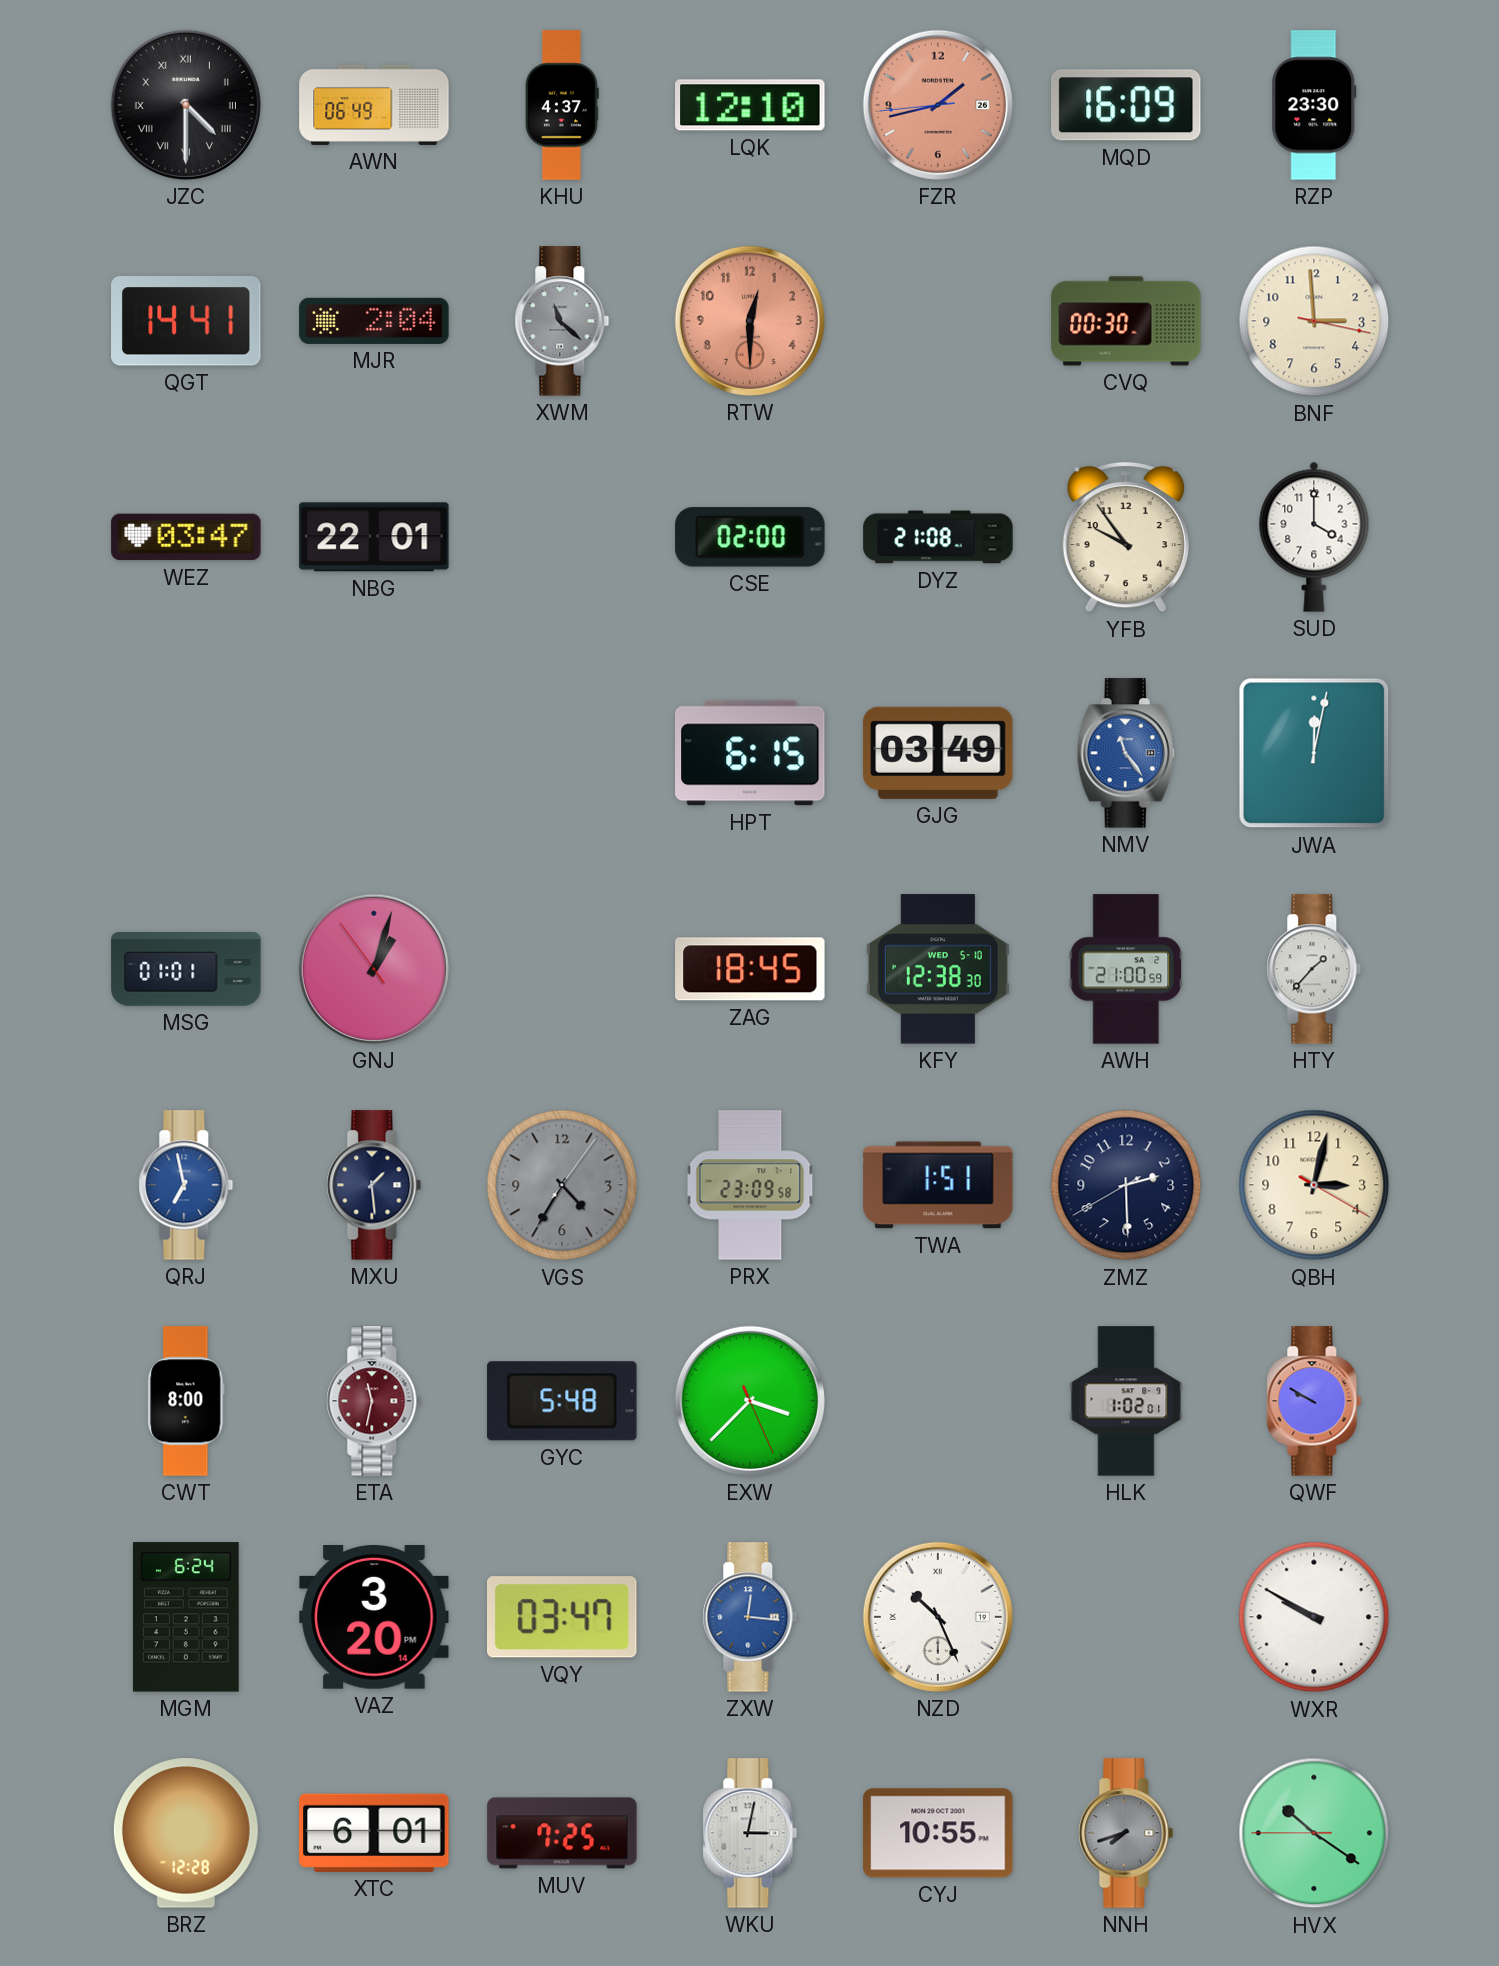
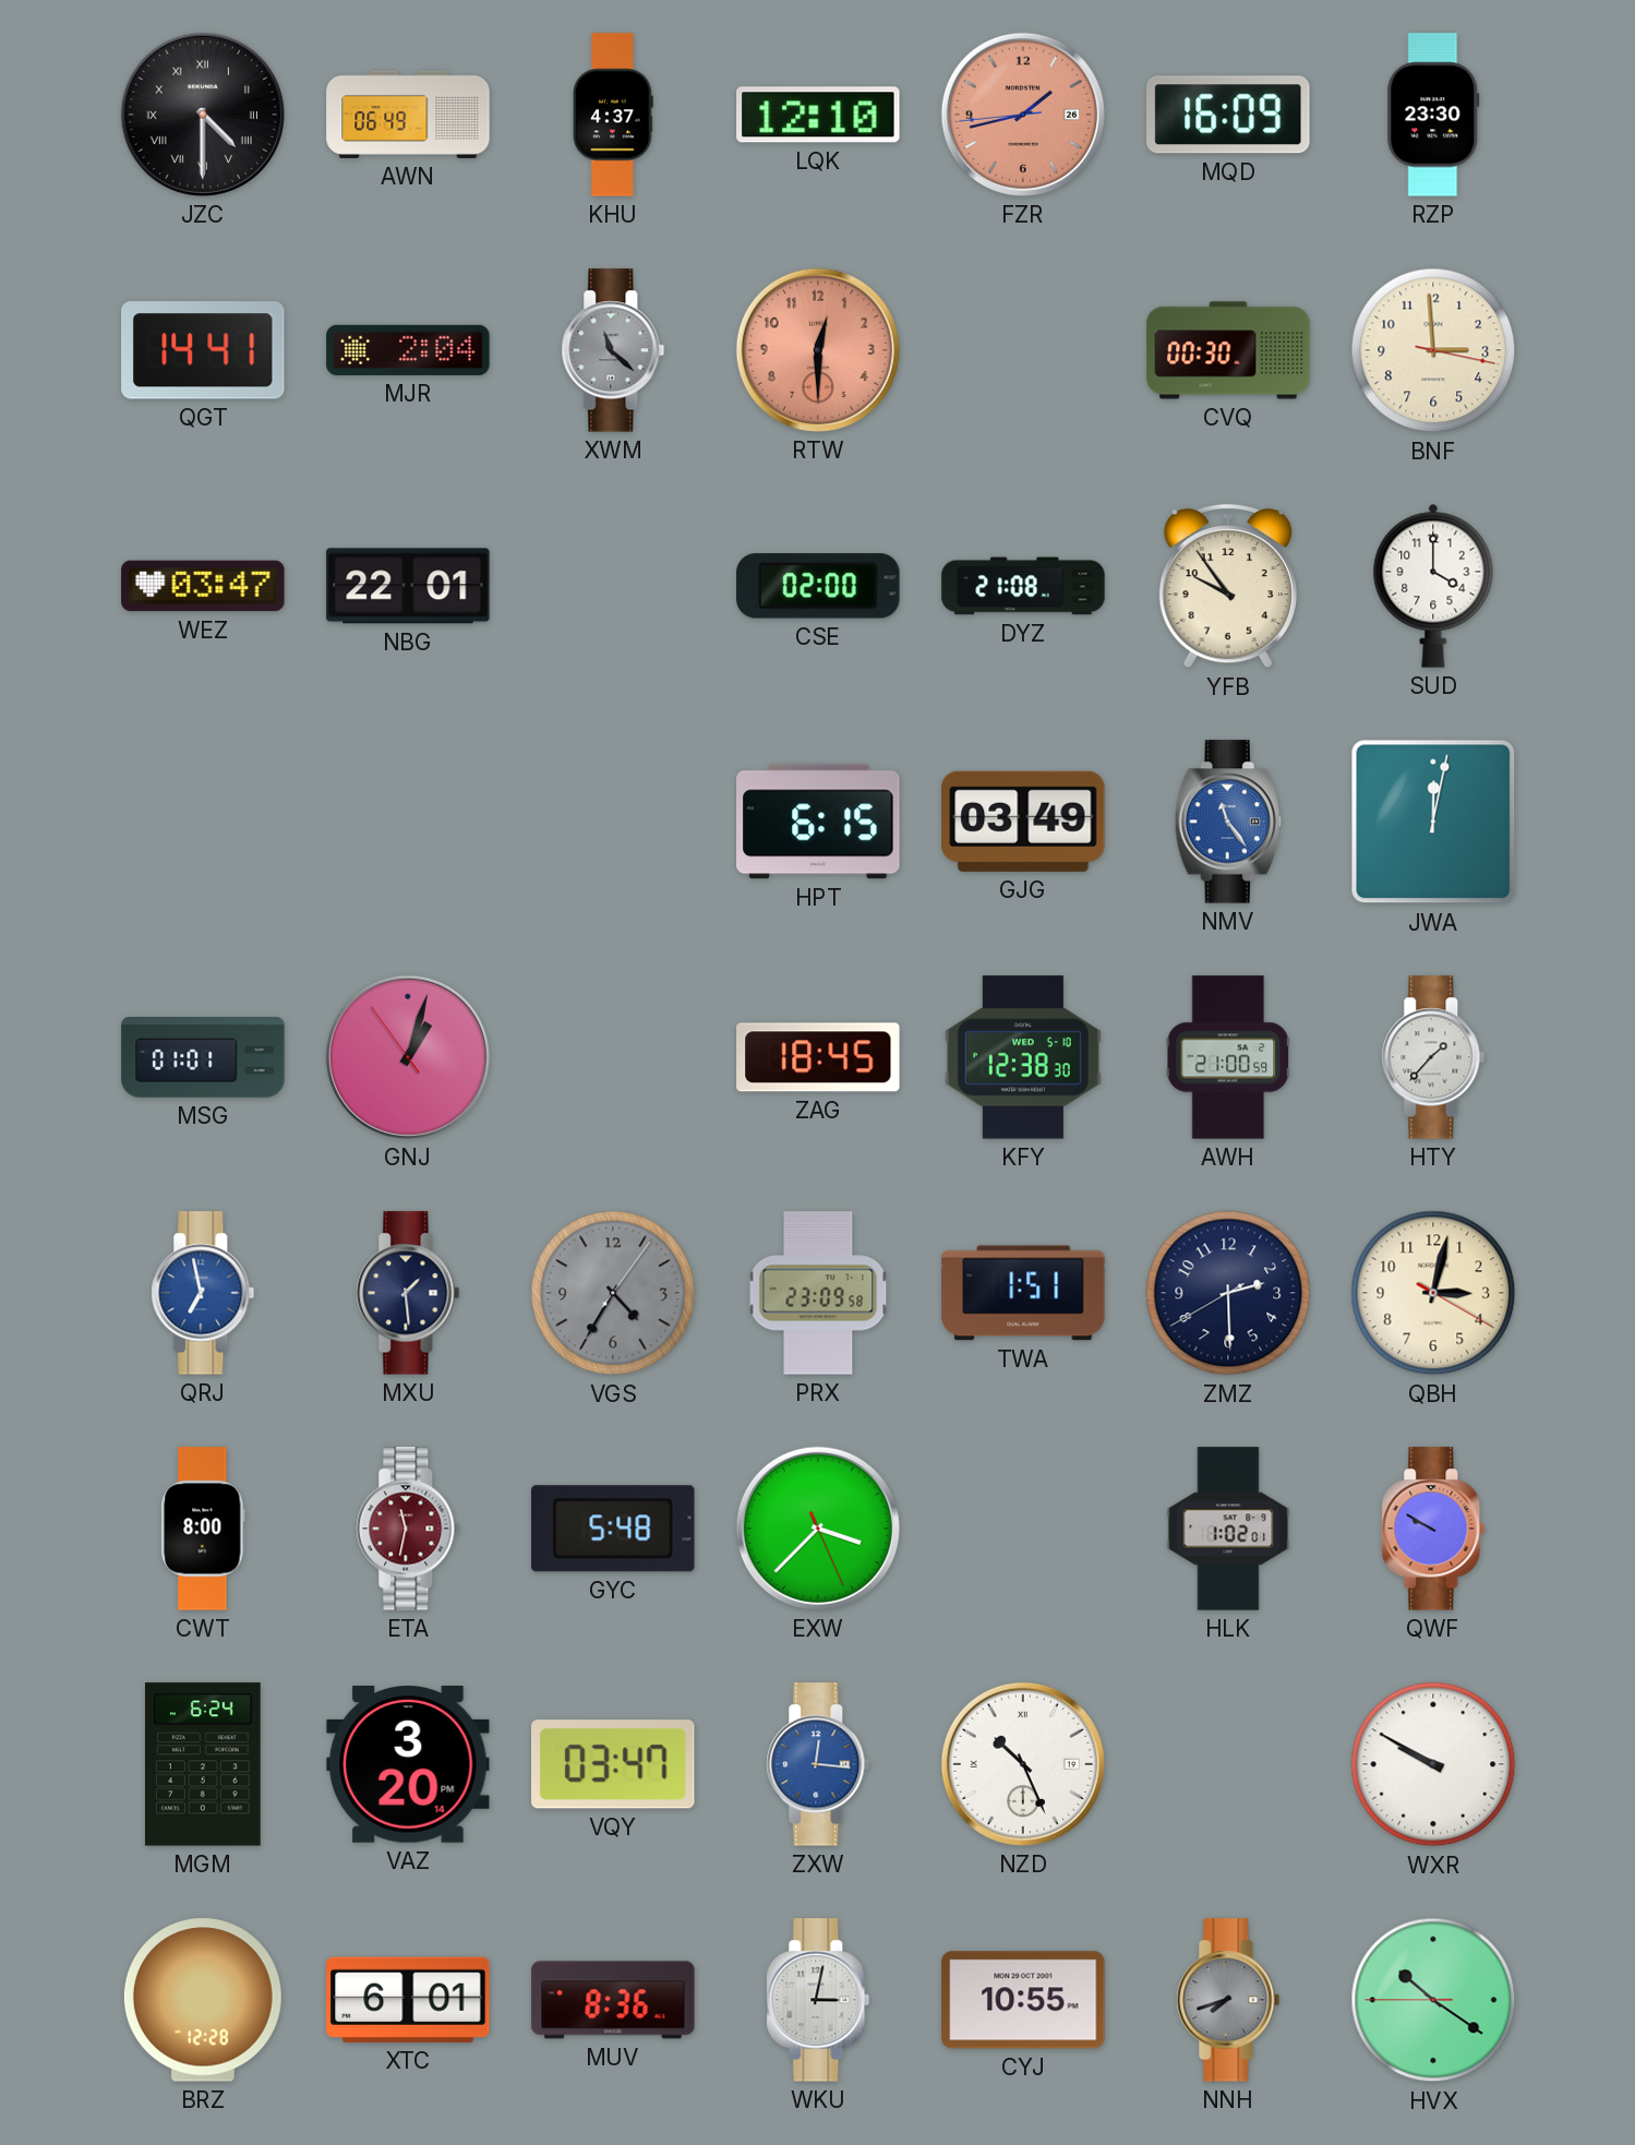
MUV: 7:25 -> 8:36 (613, 2000)
